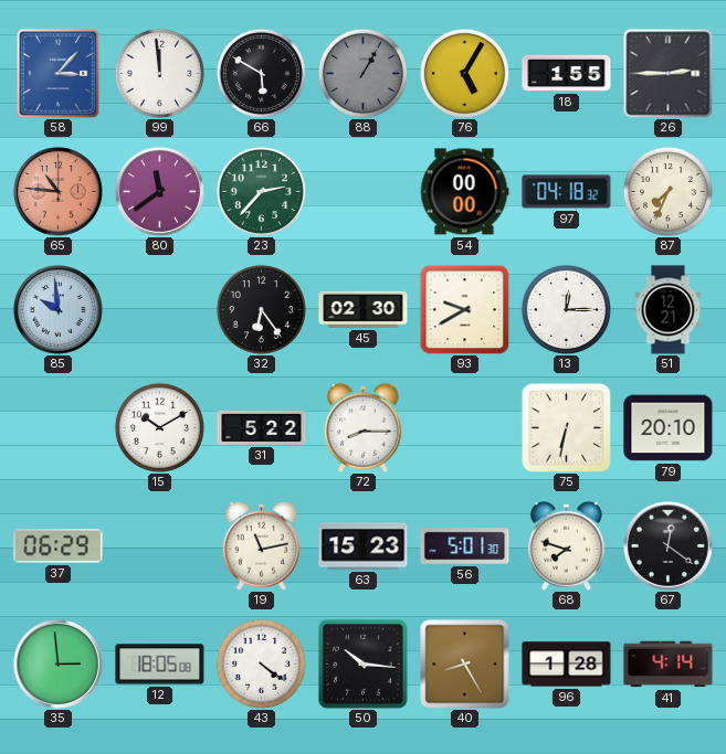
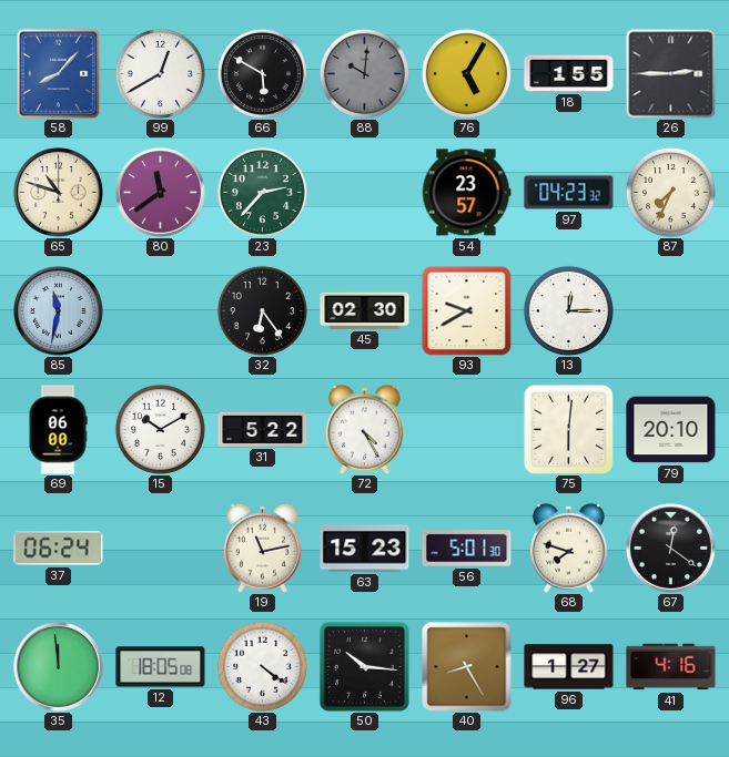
58: 3:07 -> 8:07 (59, 73)
99: 11:59 -> 12:40 (160, 73)
88: 1:05 -> 10:01 (364, 73)
65: 10:46 -> 10:48 (58, 192)
65 dial: salmon -> cream (58, 192)
54: 00:00 -> 23:57 (466, 193)
97: 04:18 -> 04:23 (569, 193)
85: 9:59 -> 11:32 (58, 310)
51: 12:21 -> none (669, 310)
69: none -> 06:00 (58, 430)
72: 8:15 -> 4:25 (364, 429)
75: 6:32 -> 6:01 (568, 429)
37: 06:29 -> 06:24 (59, 549)
35: 2:59 -> 11:59 (58, 666)
96: 1:28 -> 1:27 (569, 667)
41: 4:14 -> 4:16 (671, 667)
